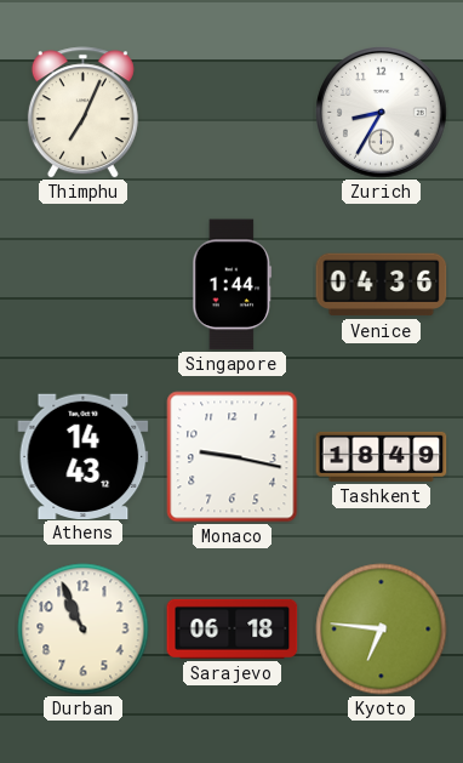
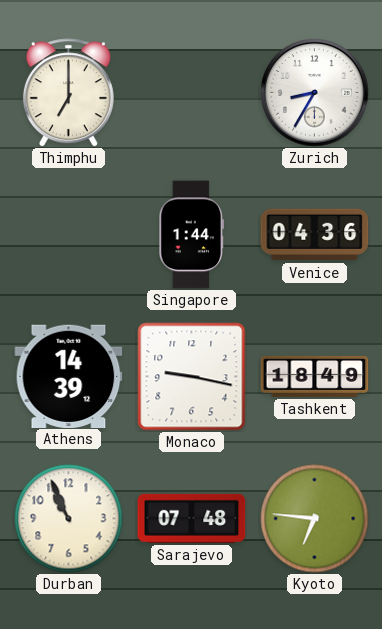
Thimphu: 7:04 -> 7:00 (68, 93)
Athens: 14:43 -> 14:39 (69, 376)
Sarajevo: 06:18 -> 07:48 (192, 518)
